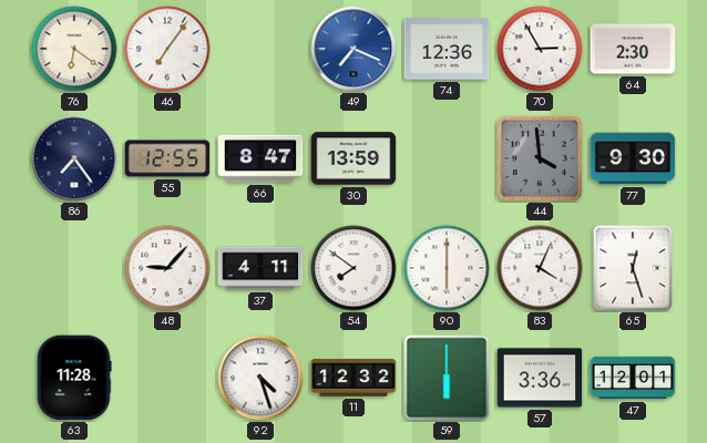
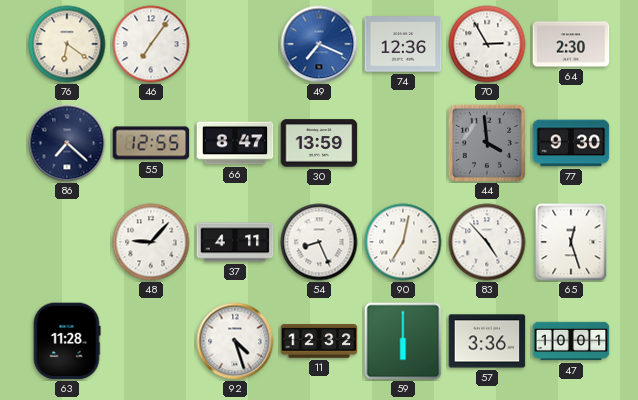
86: 7:24 -> 7:22 (67, 143)
54: 7:51 -> 8:26 (319, 242)
90: 6:00 -> 7:02 (403, 242)
83: 4:04 -> 4:53 (487, 242)
47: 12:01 -> 10:01 (571, 341)
